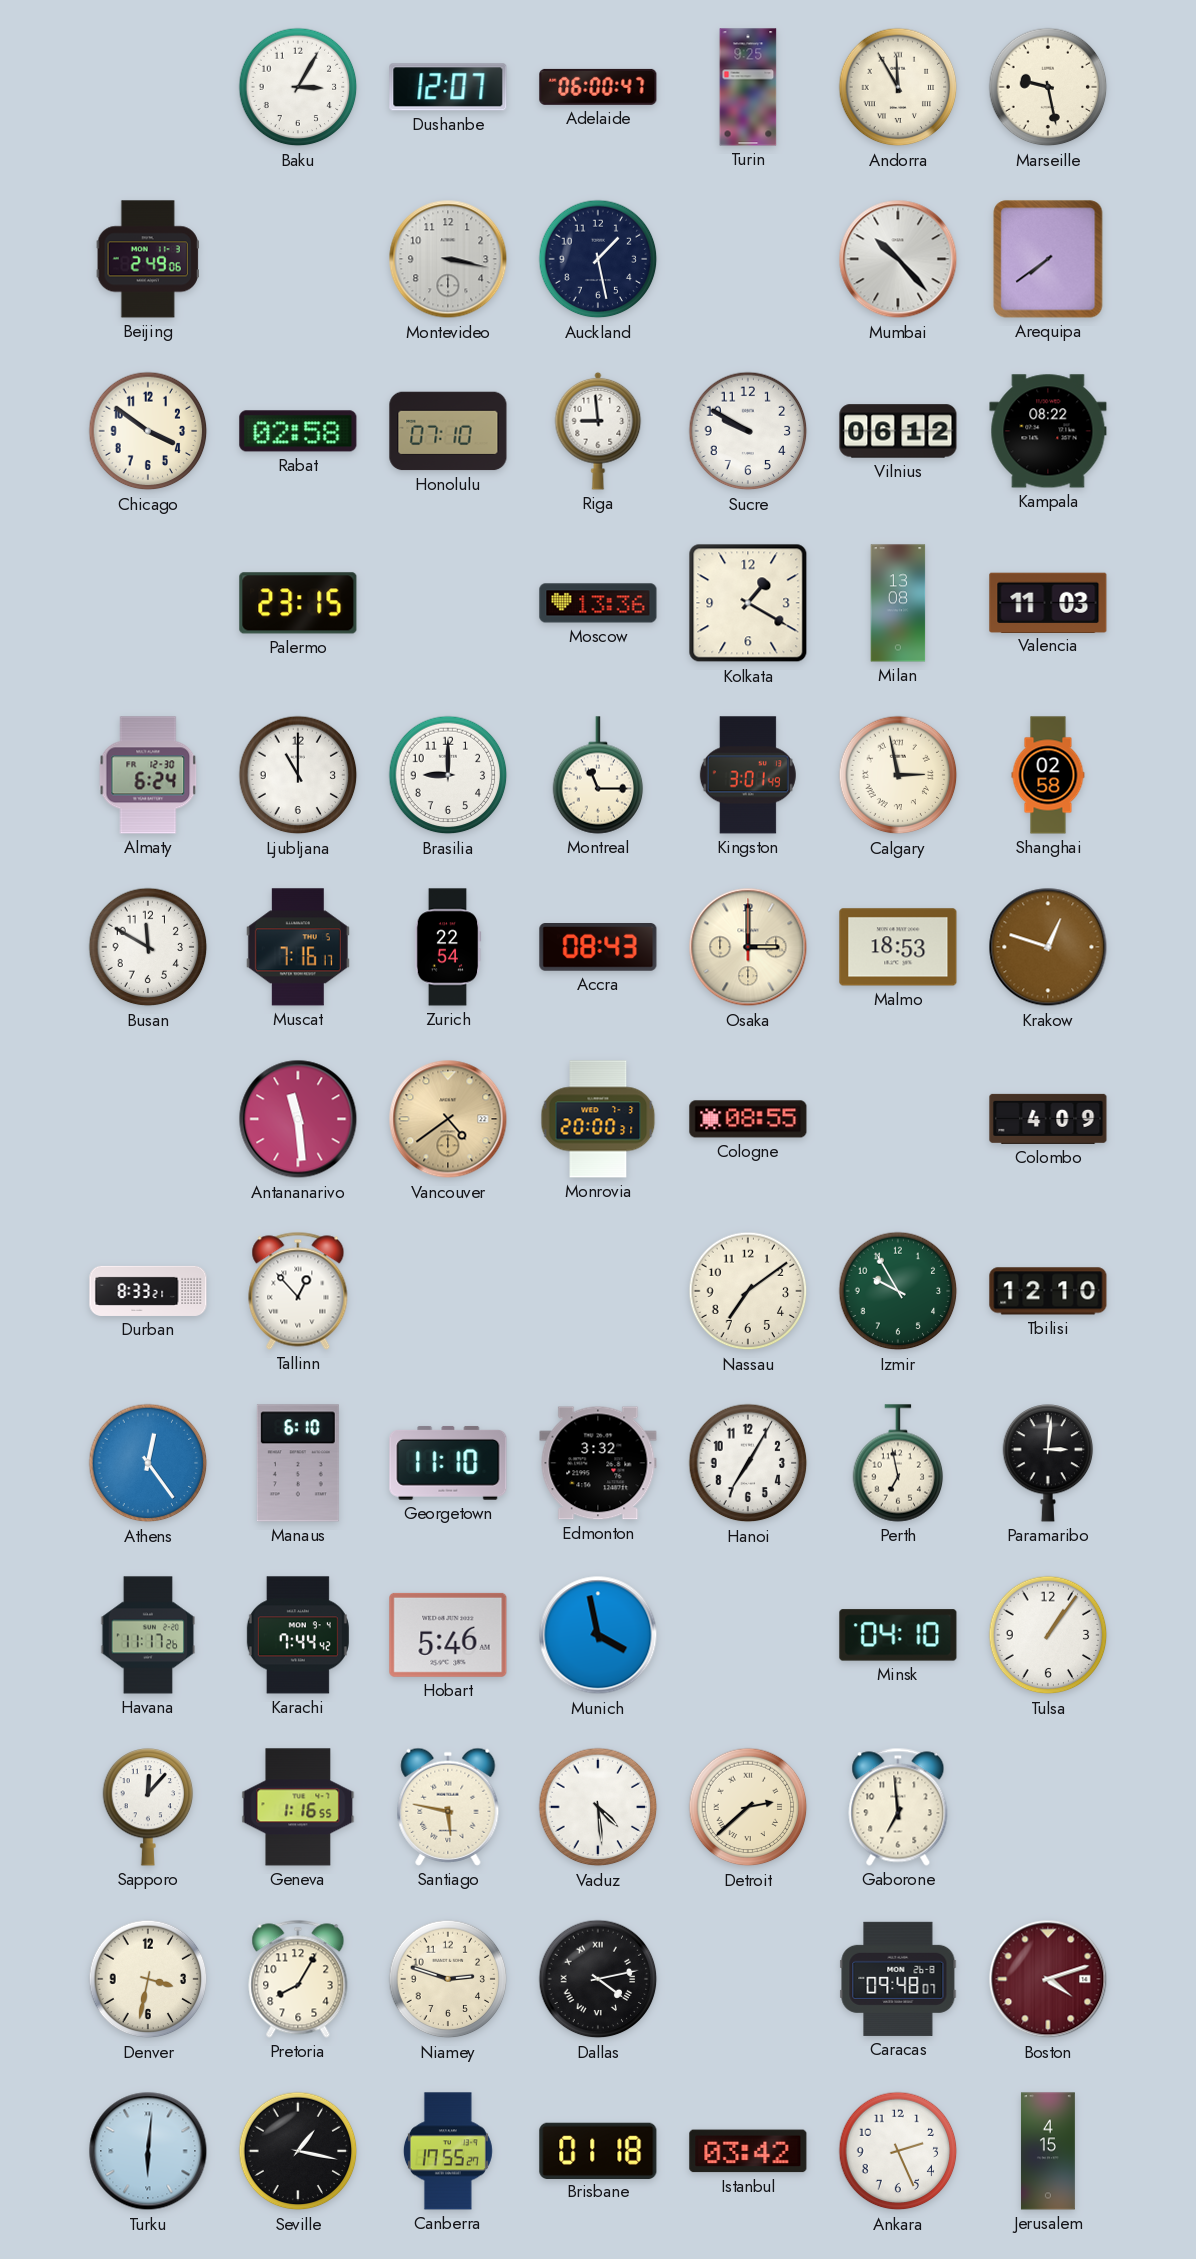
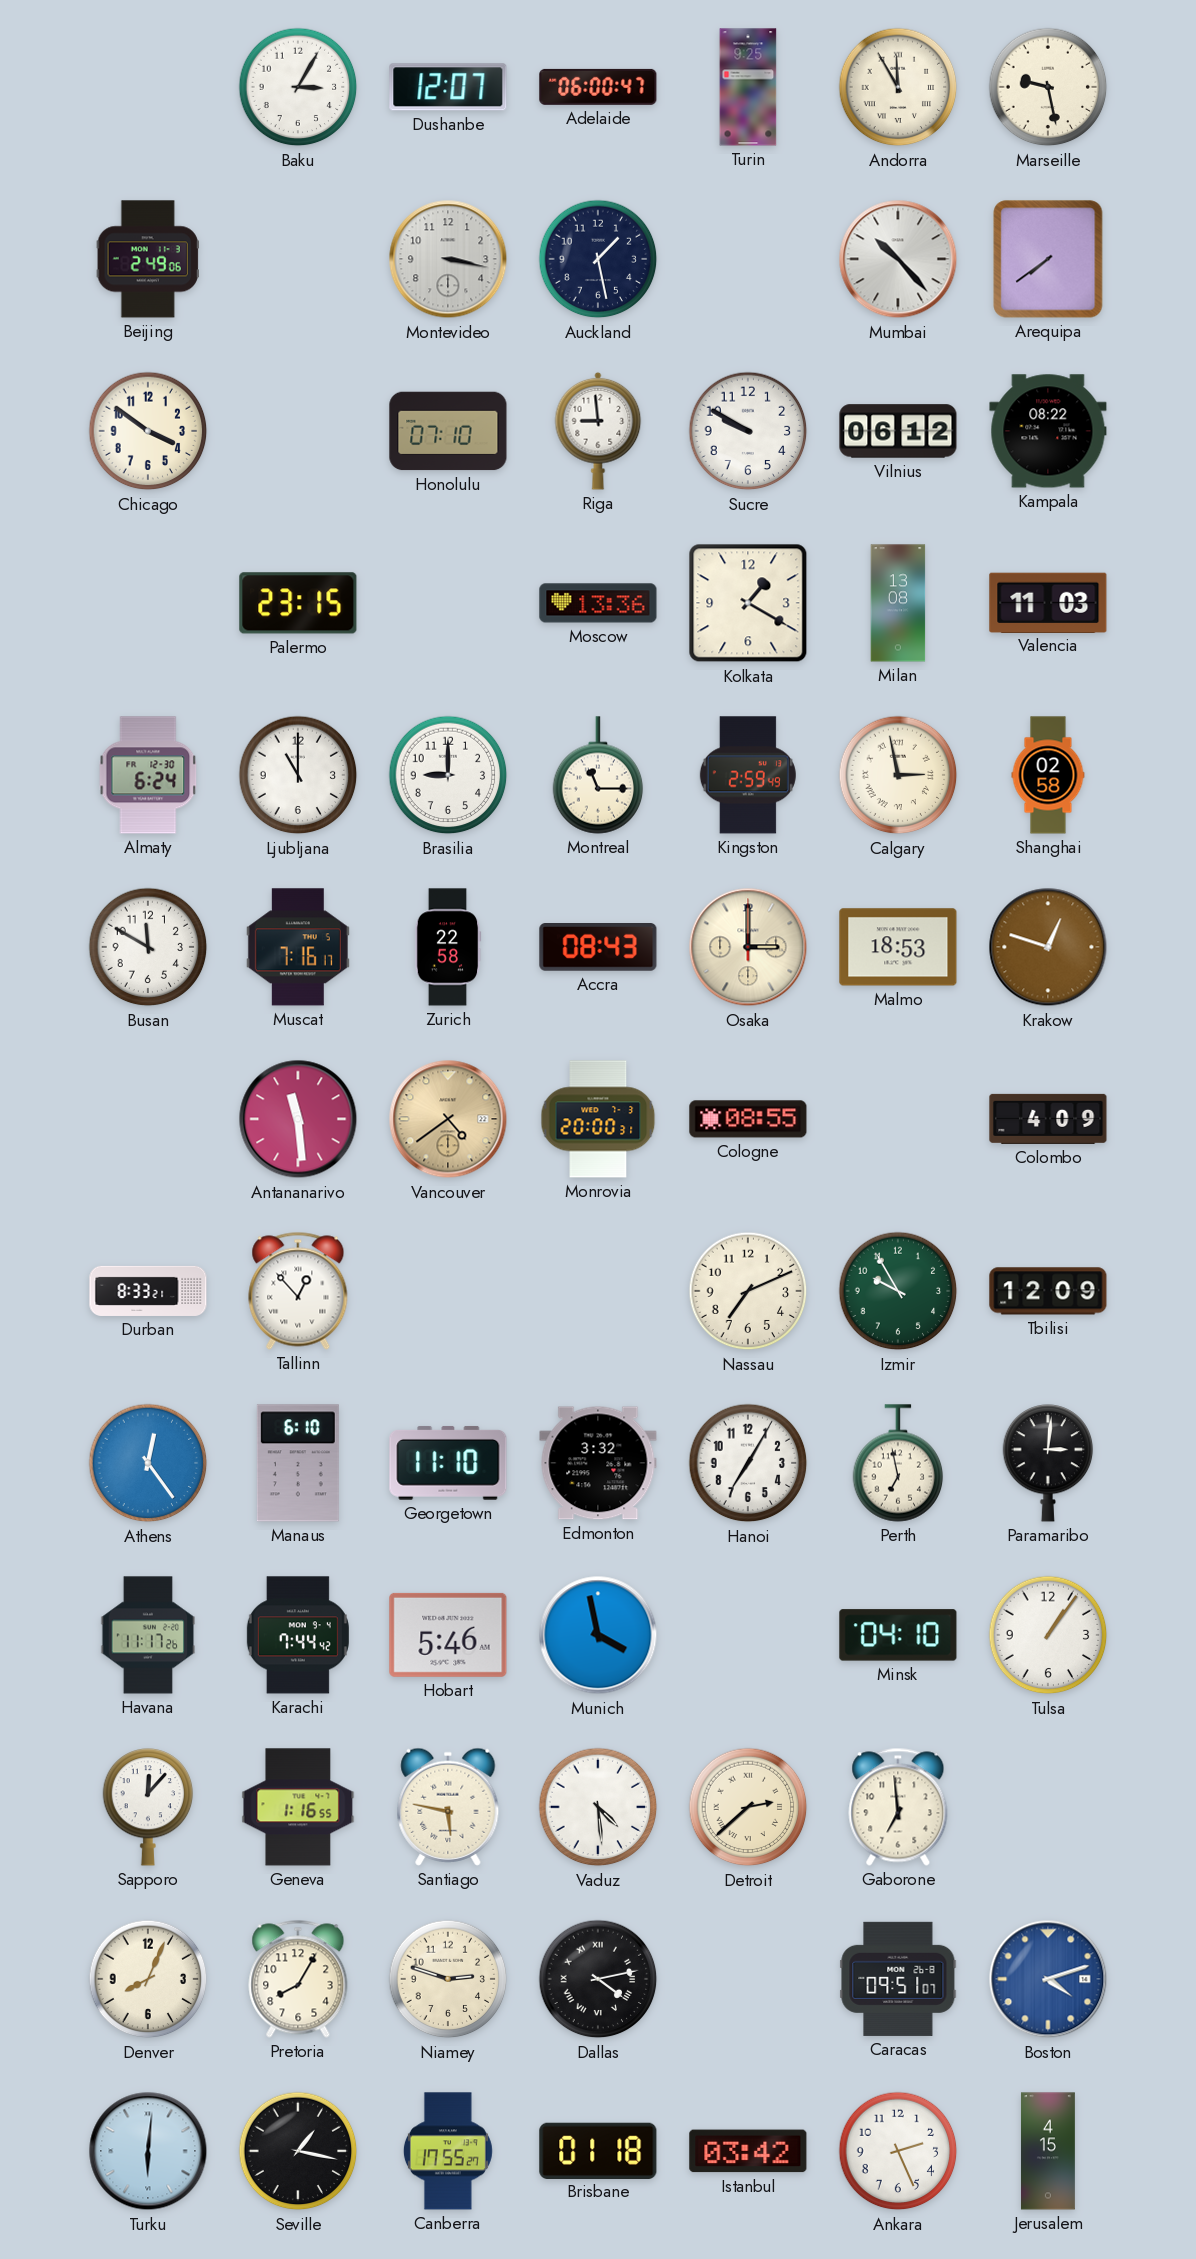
Rabat: 02:58 -> none (298, 431)
Kingston: 3:01 -> 2:59 (748, 775)
Zurich: 22:54 -> 22:58 (448, 947)
Nassau: 7:09 -> 7:11 (748, 1291)
Tbilisi: 12:10 -> 12:09 (1048, 1291)
Denver: 3:32 -> 8:04 (148, 1979)
Caracas: 09:48 -> 09:51 (898, 1979)
Boston dial: burgundy -> blue (1048, 1979)
